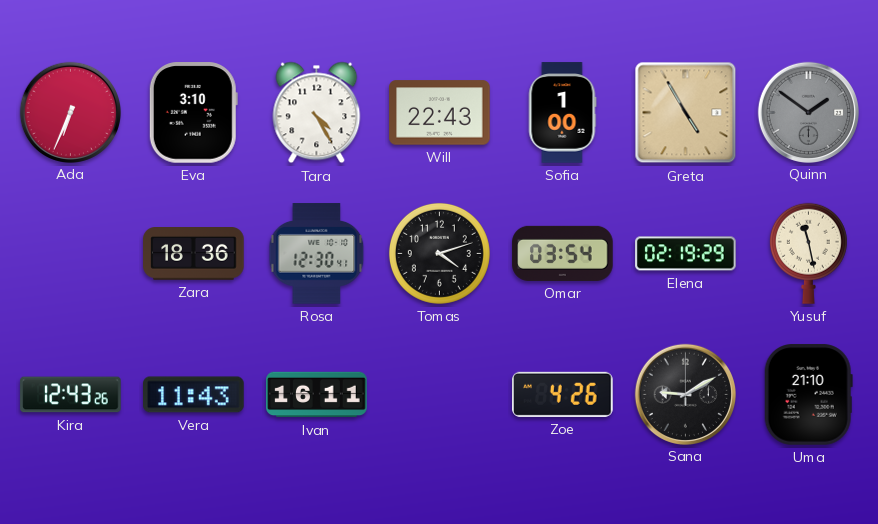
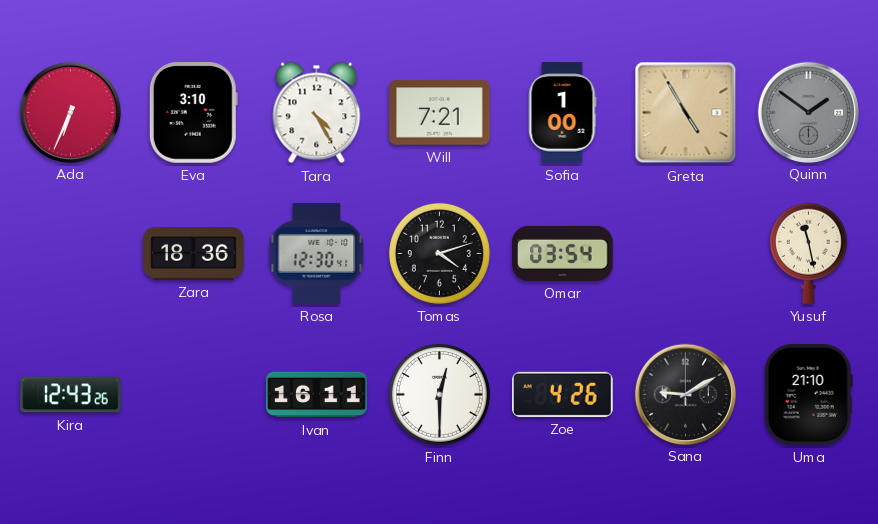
Will: 22:43 -> 7:21 (440, 113)
Elena: 02:19 -> none (686, 254)
Vera: 11:43 -> none (194, 395)
Finn: none -> 12:30 (439, 394)
